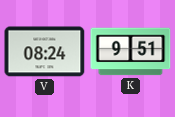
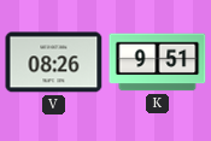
V: 08:24 -> 08:26 (54, 63)
